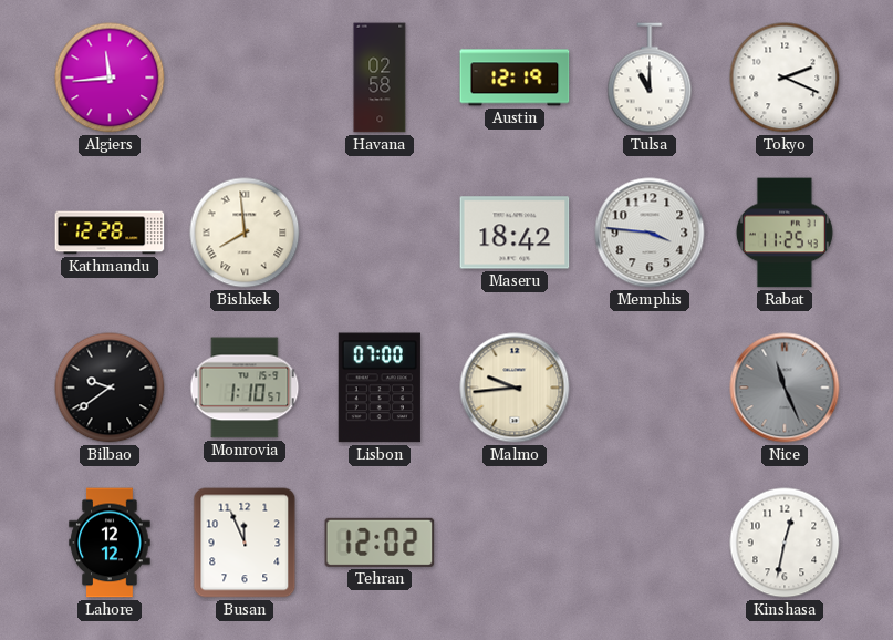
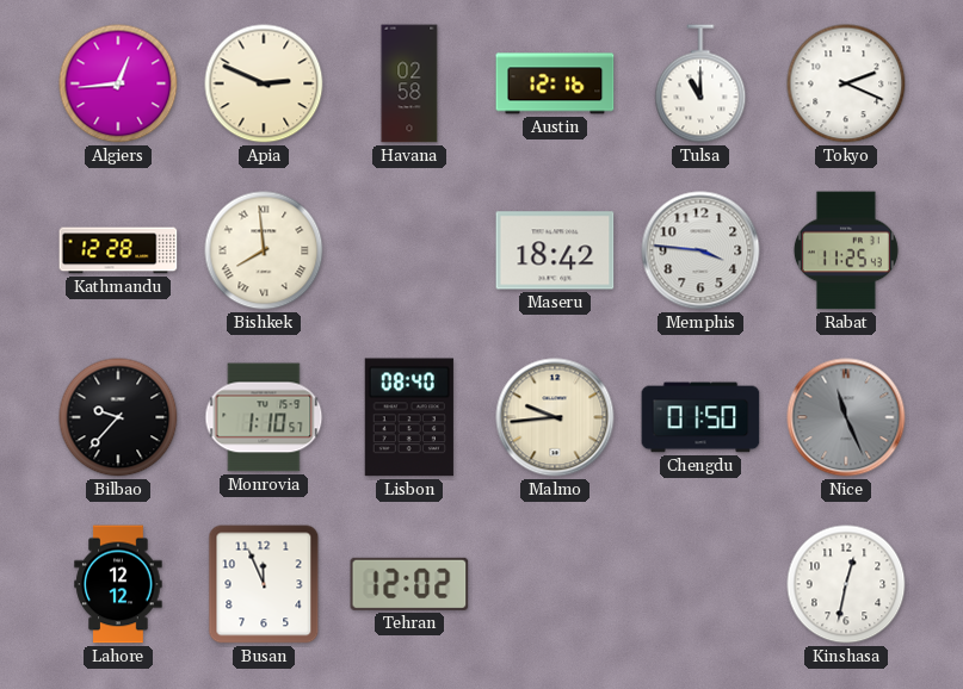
Algiers: 11:44 -> 12:44 (118, 83)
Apia: none -> 2:49 (264, 83)
Austin: 12:19 -> 12:16 (555, 83)
Bilbao: 9:39 -> 9:37 (118, 417)
Lisbon: 07:00 -> 08:40 (409, 417)
Chengdu: none -> 01:50 (700, 417)
